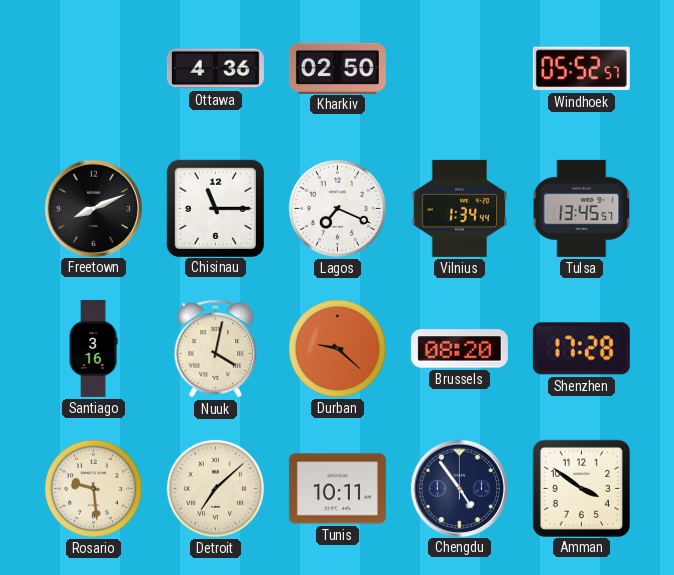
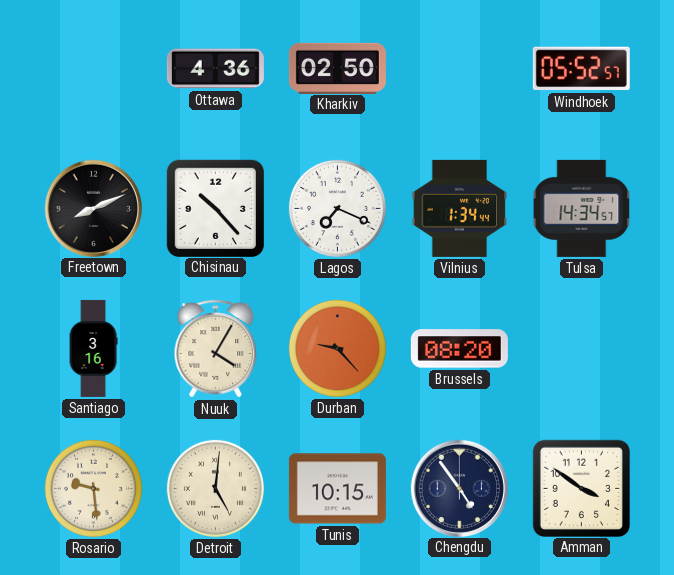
Chisinau: 11:15 -> 10:23 (215, 208)
Tulsa: 13:45 -> 14:34 (582, 208)
Nuuk: 4:02 -> 4:05 (216, 349)
Durban: 9:22 -> 9:23 (337, 348)
Shenzhen: 17:28 -> none (581, 349)
Detroit: 7:08 -> 5:01 (215, 488)
Tunis: 10:11 -> 10:15 (337, 489)
